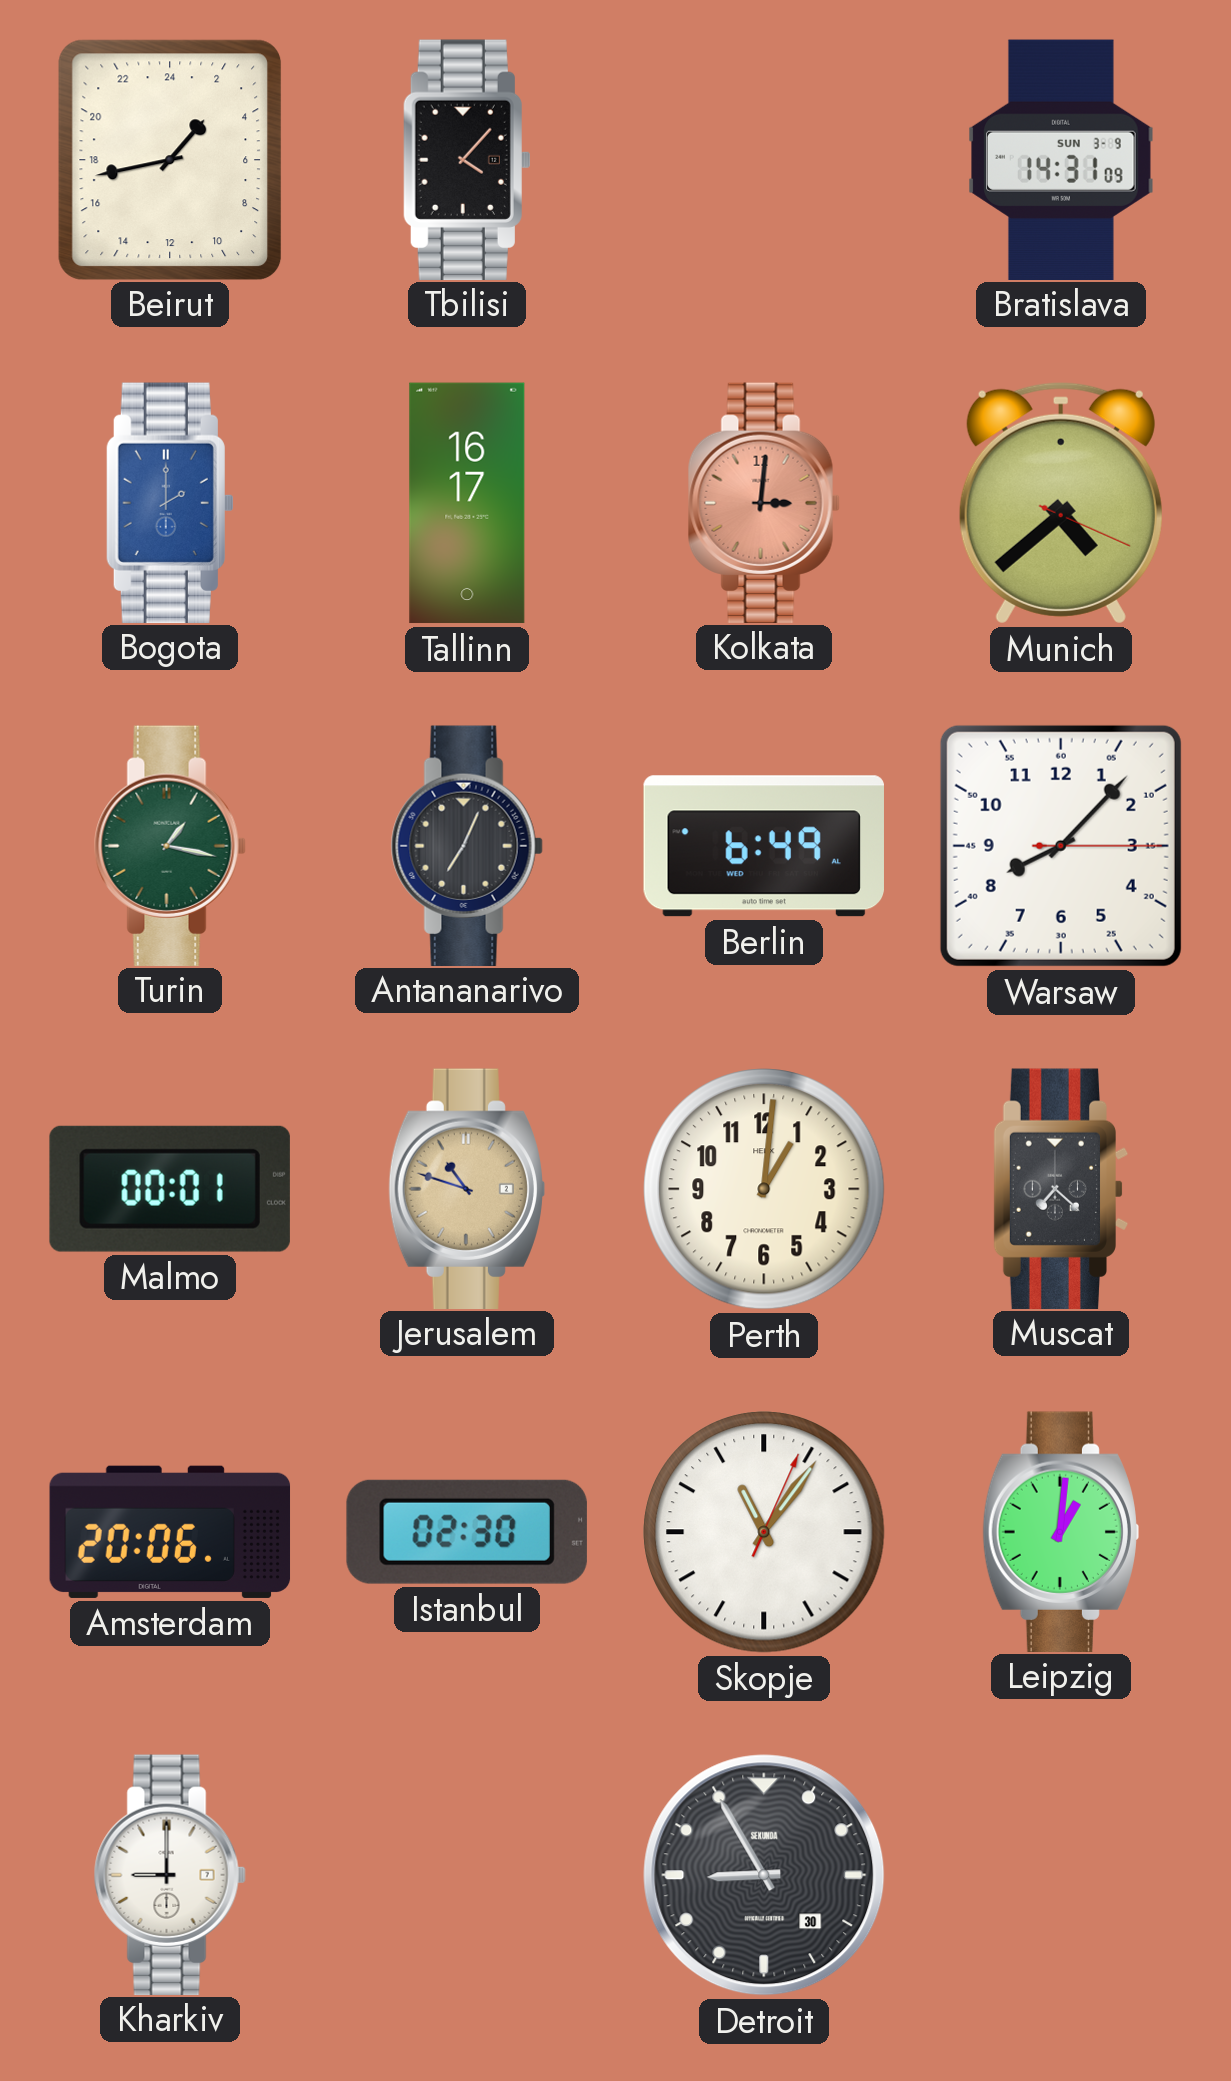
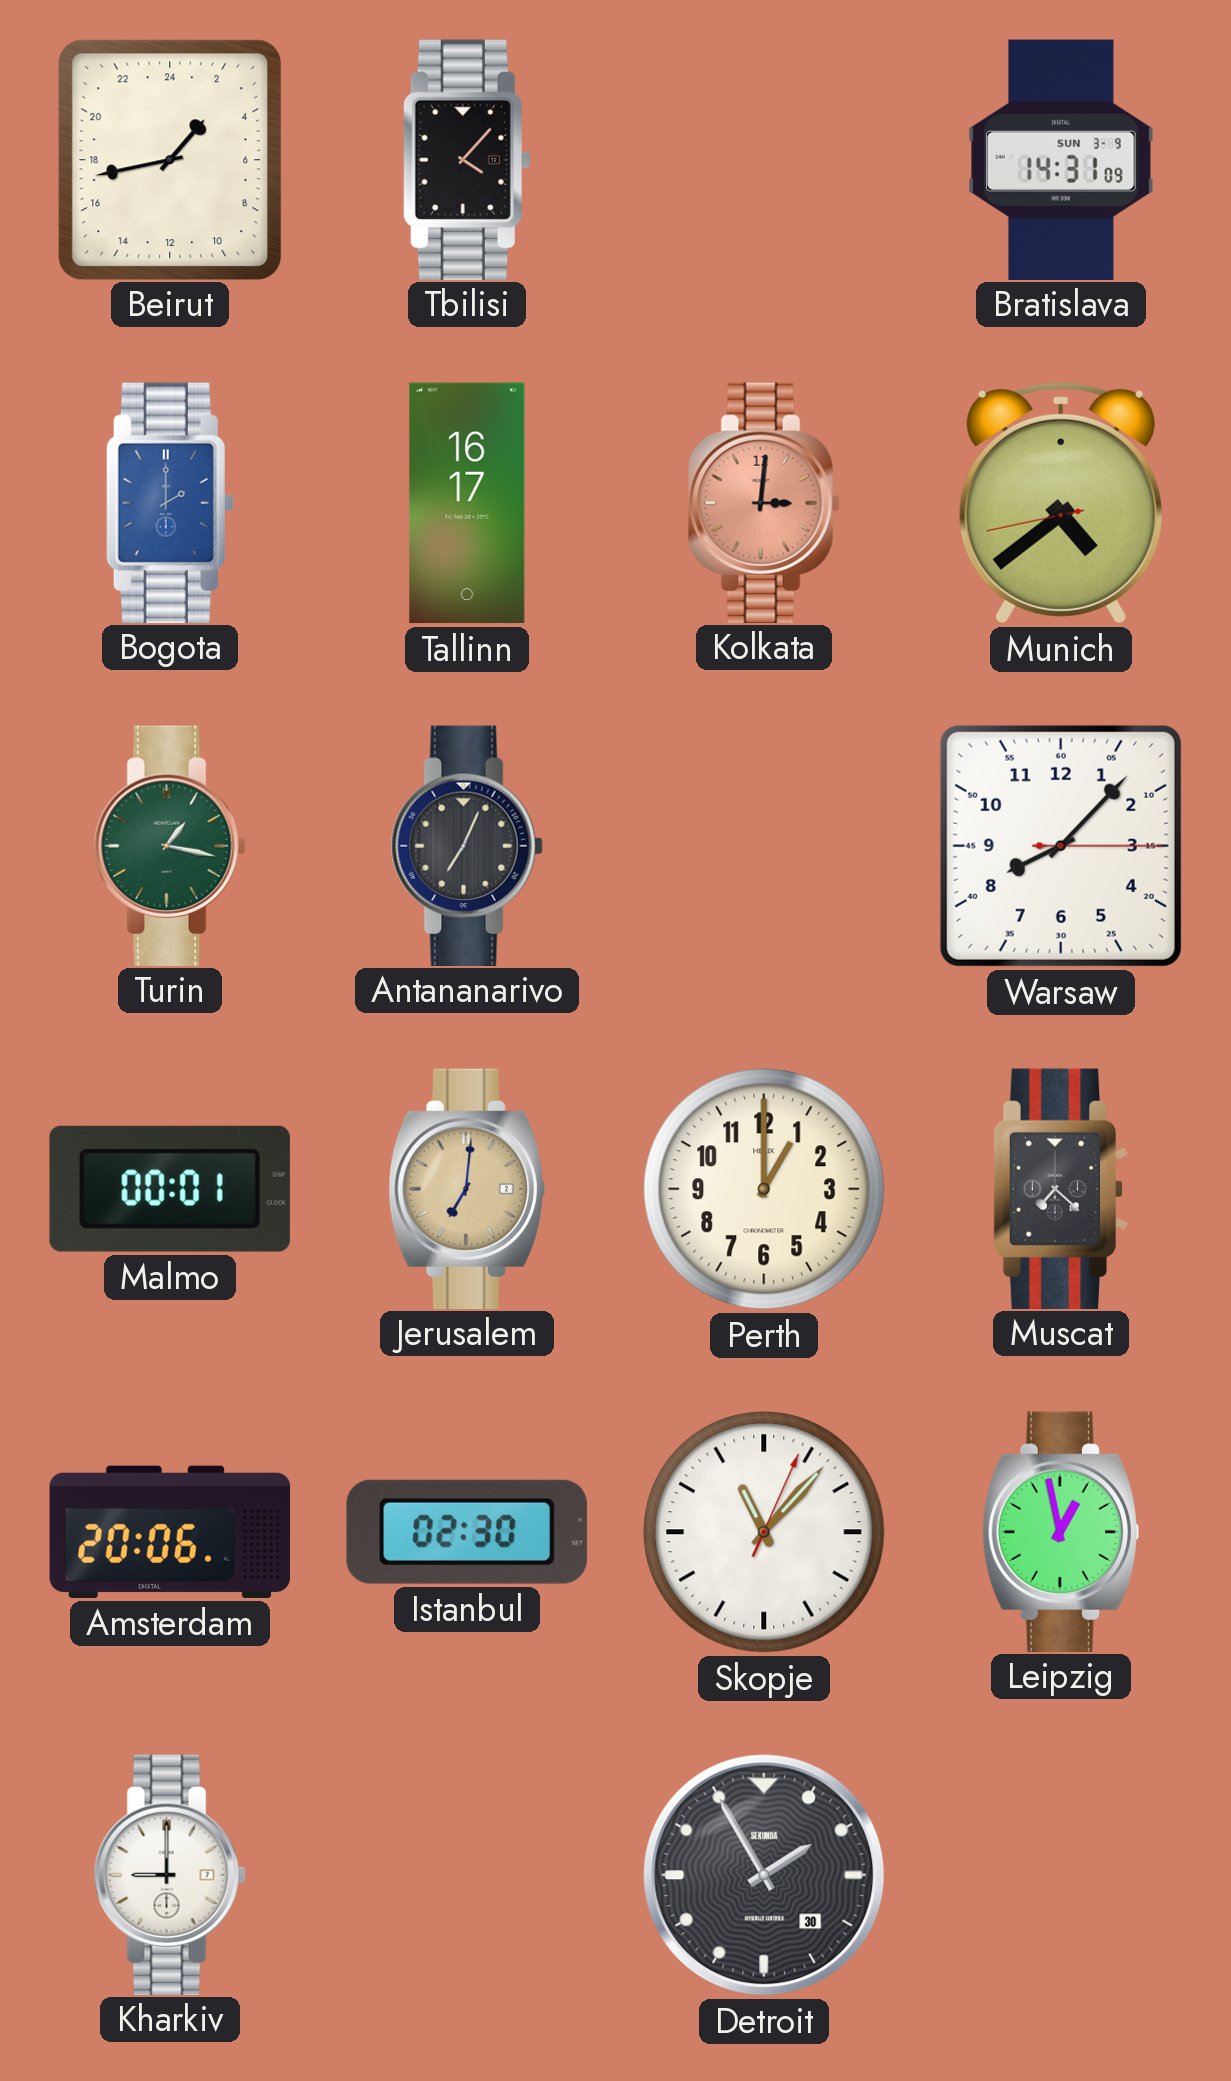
Munich: 4:38:19 -> 4:38:43 (1061, 503)
Berlin: 6:49 -> none (764, 846)
Jerusalem: 10:48 -> 7:01 (467, 1188)
Perth: 1:01 -> 1:00 (764, 1189)
Skopje: 11:06 -> 11:07 (764, 1532)
Leipzig: 1:01 -> 12:58 (1061, 1531)
Detroit: 8:55 -> 1:55 (764, 1875)
